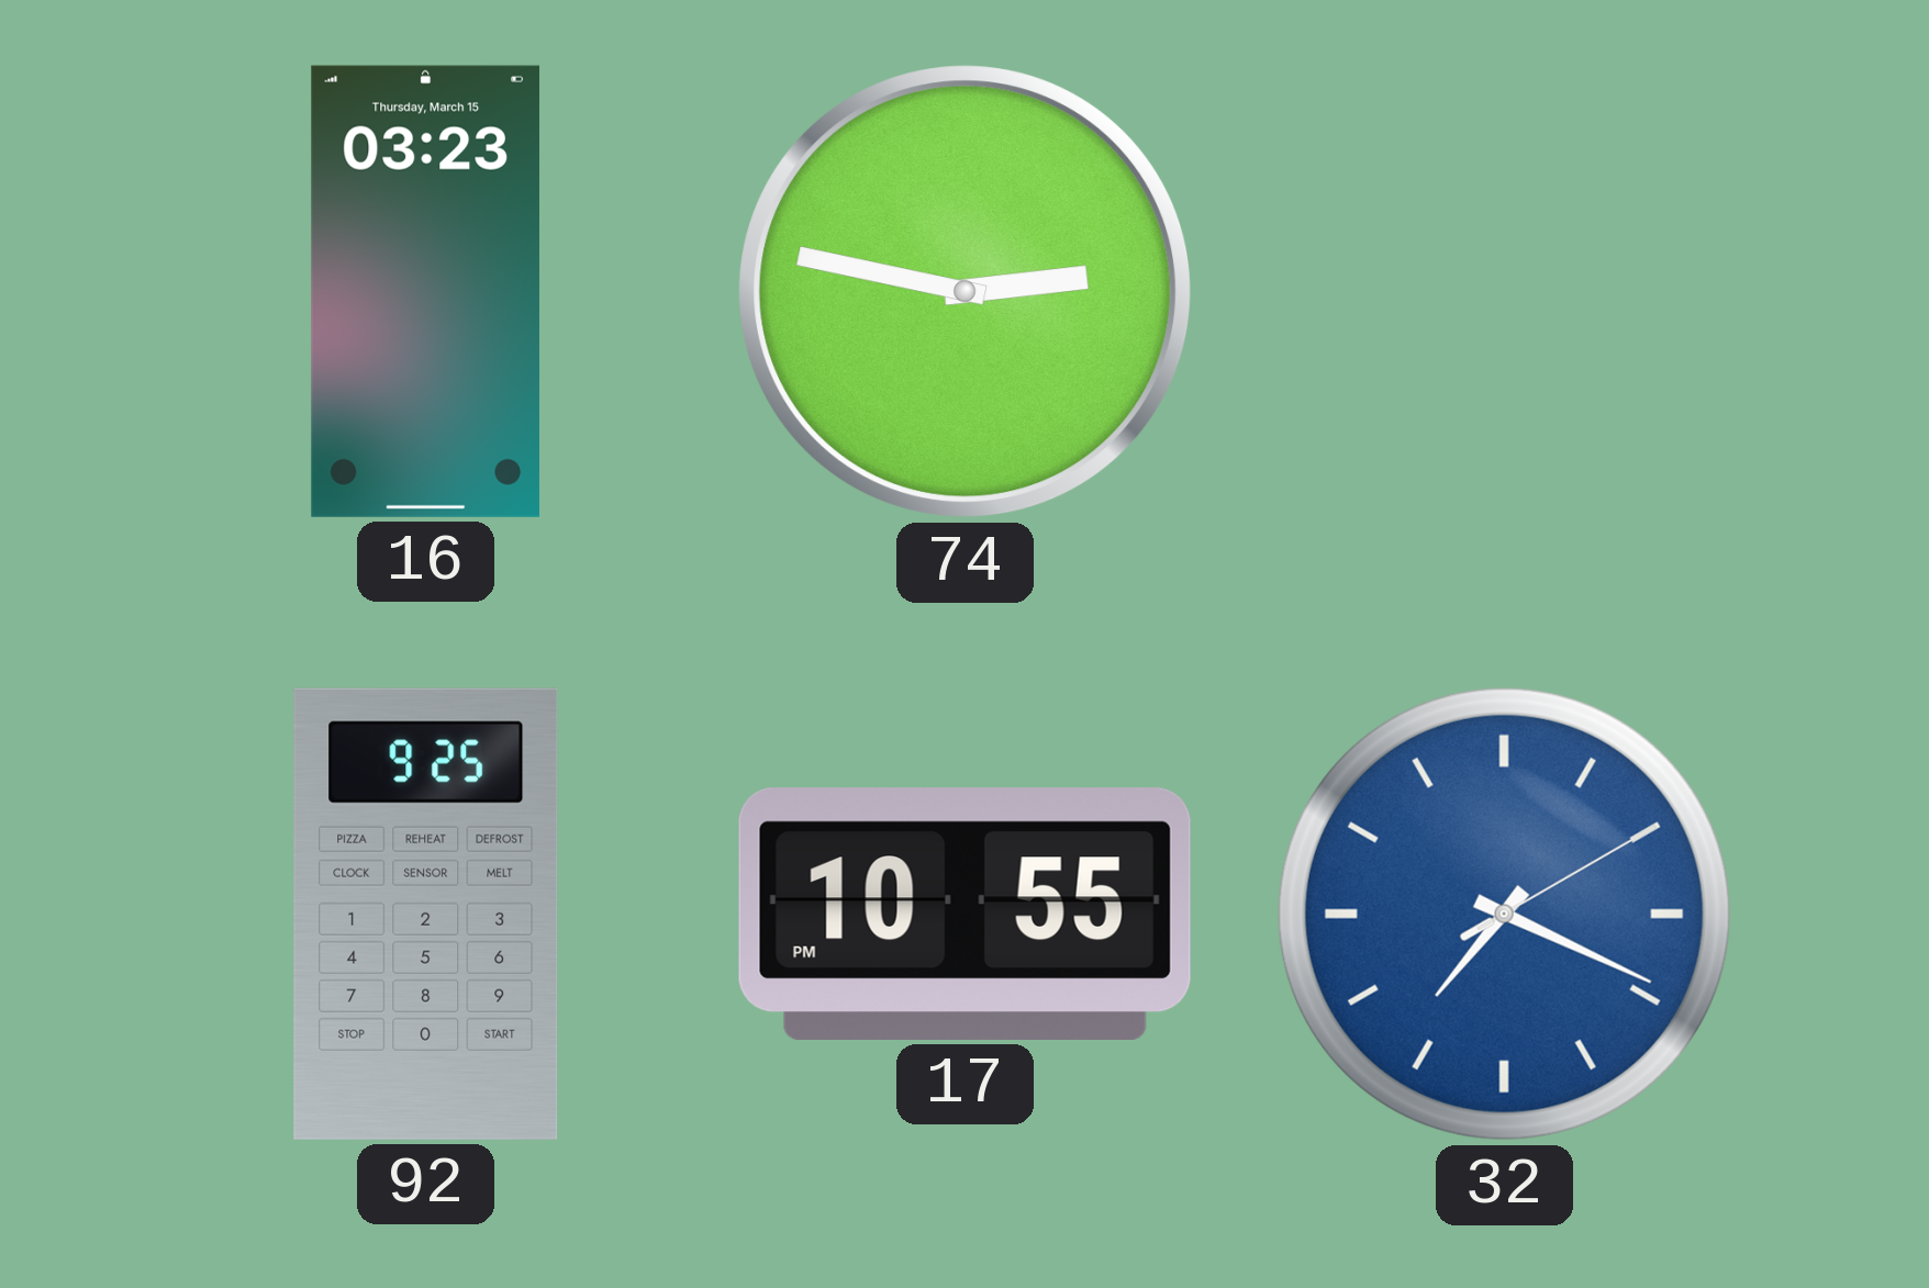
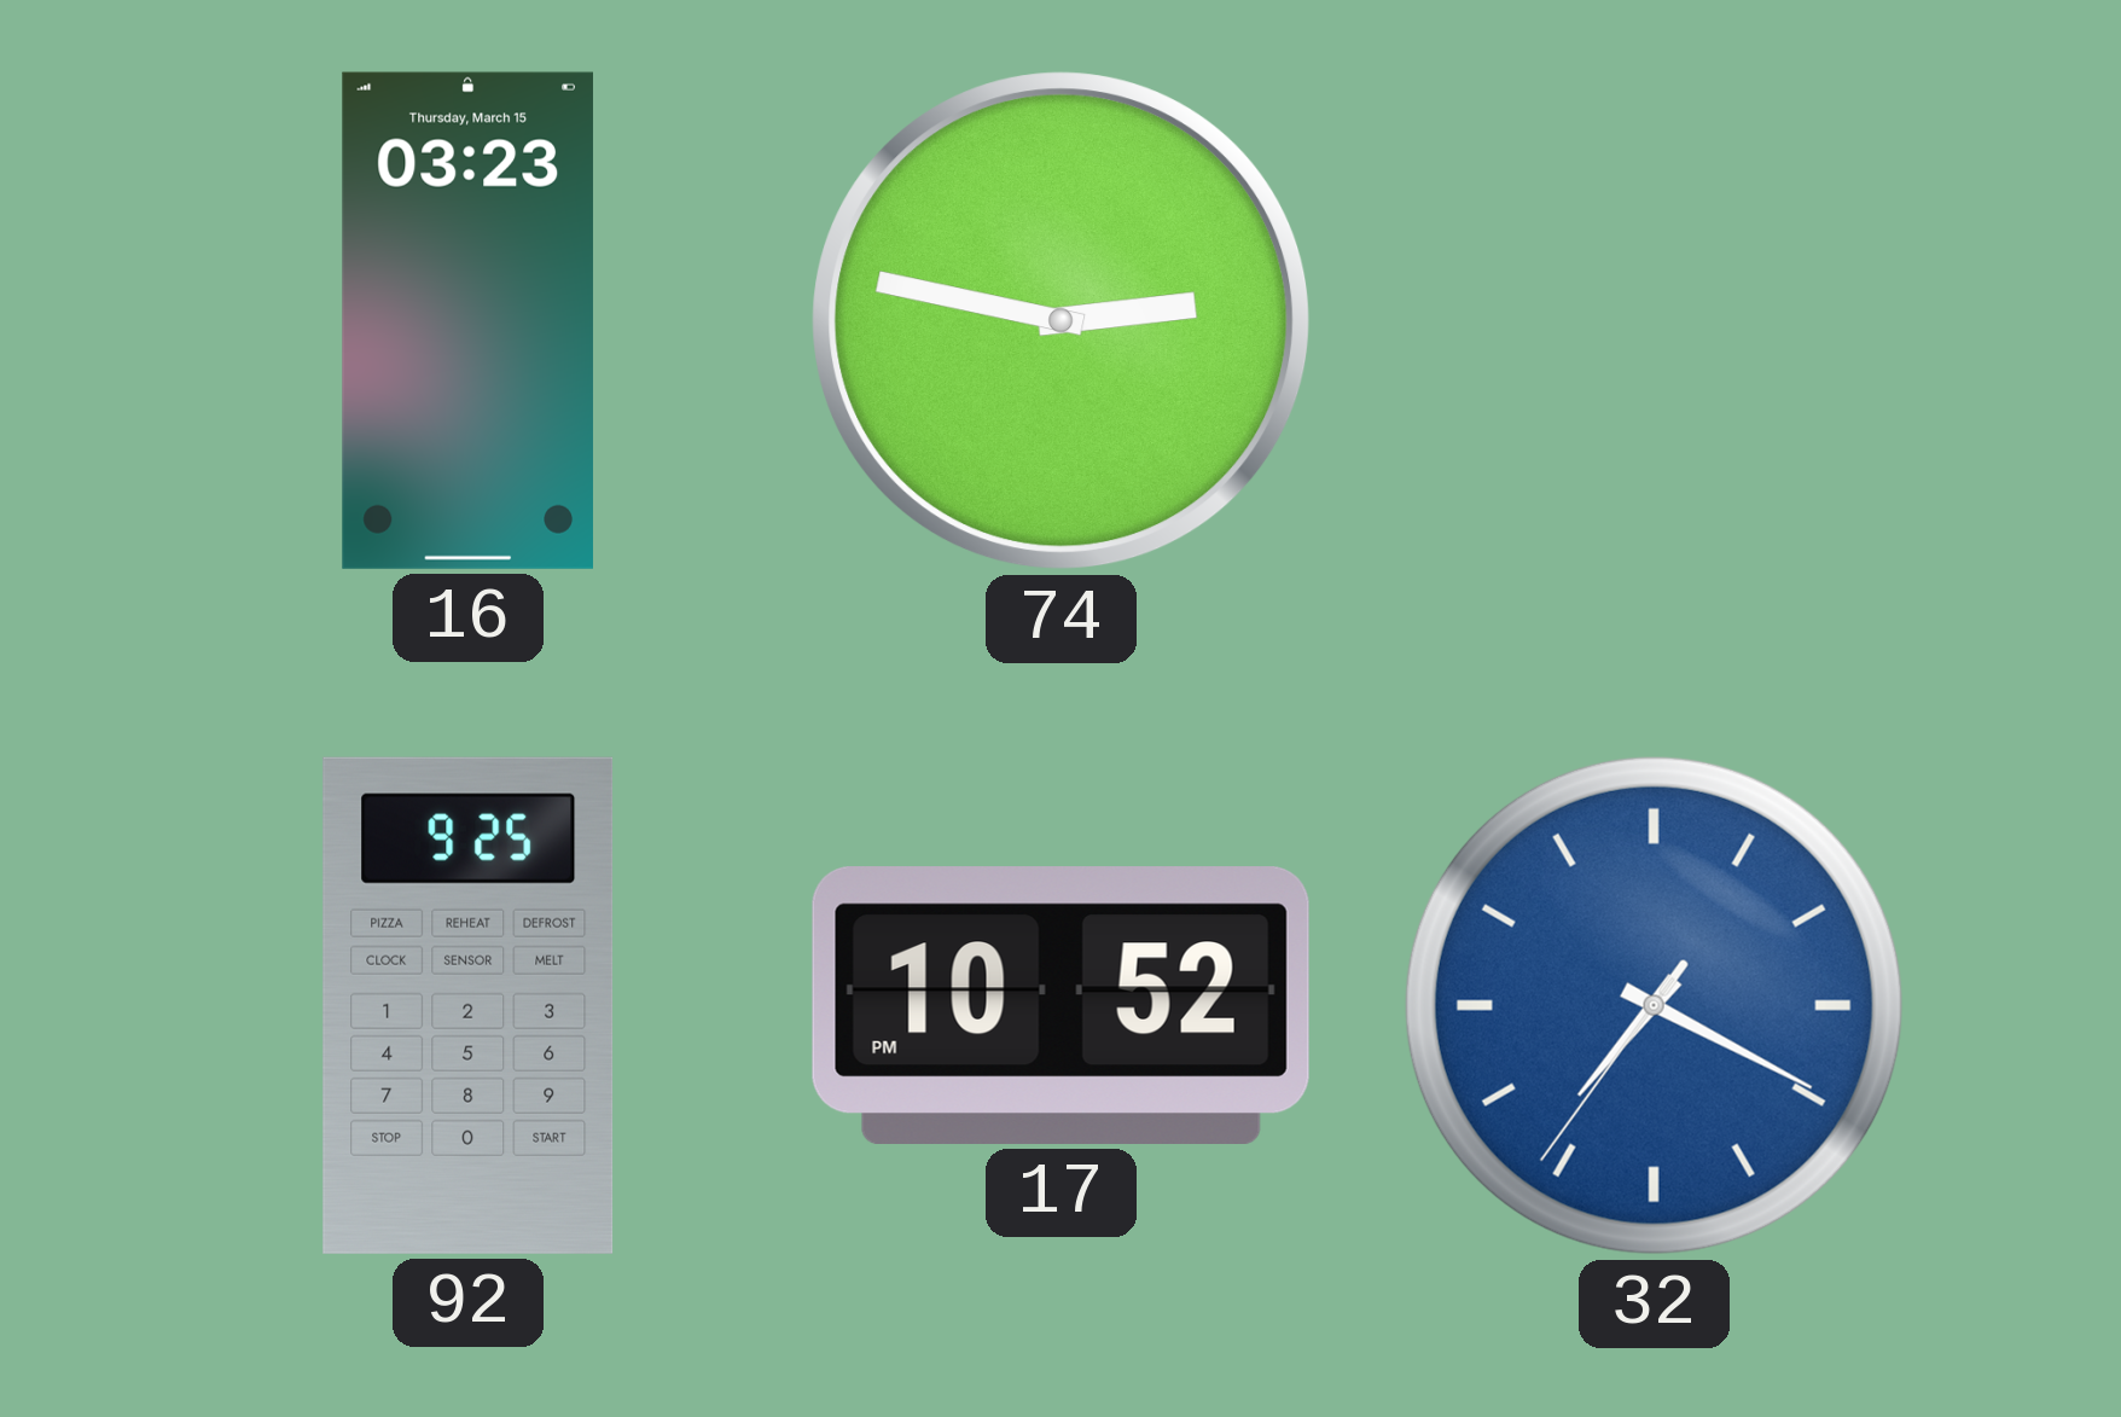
17: 10:55 -> 10:52 (1060, 1005)
32: 7:19:10 -> 7:19:36 (1654, 1005)
